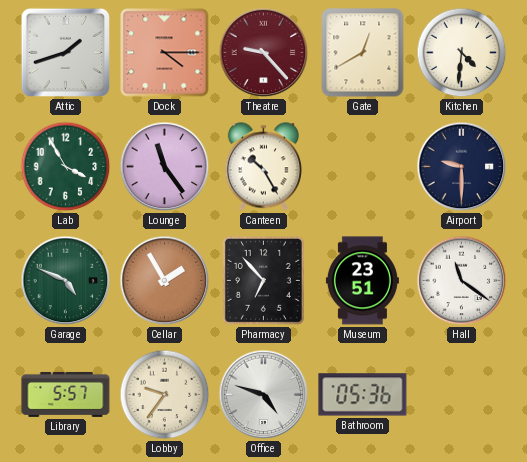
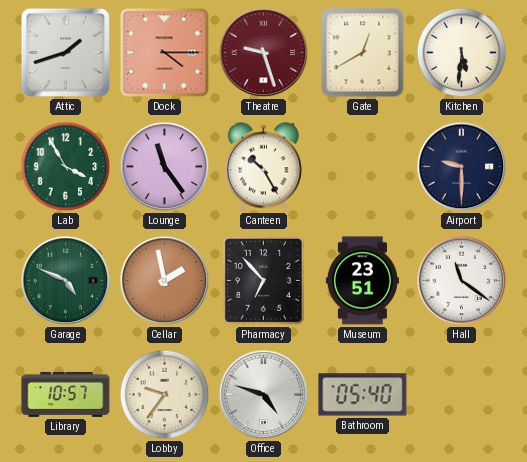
Theatre: 9:23 -> 9:27 (264, 53)
Kitchen: 4:31 -> 5:31 (462, 53)
Cellar: 1:55 -> 1:58 (165, 281)
Library: 5:57 -> 10:57 (66, 394)
Bathroom: 05:36 -> 05:40 (363, 395)
